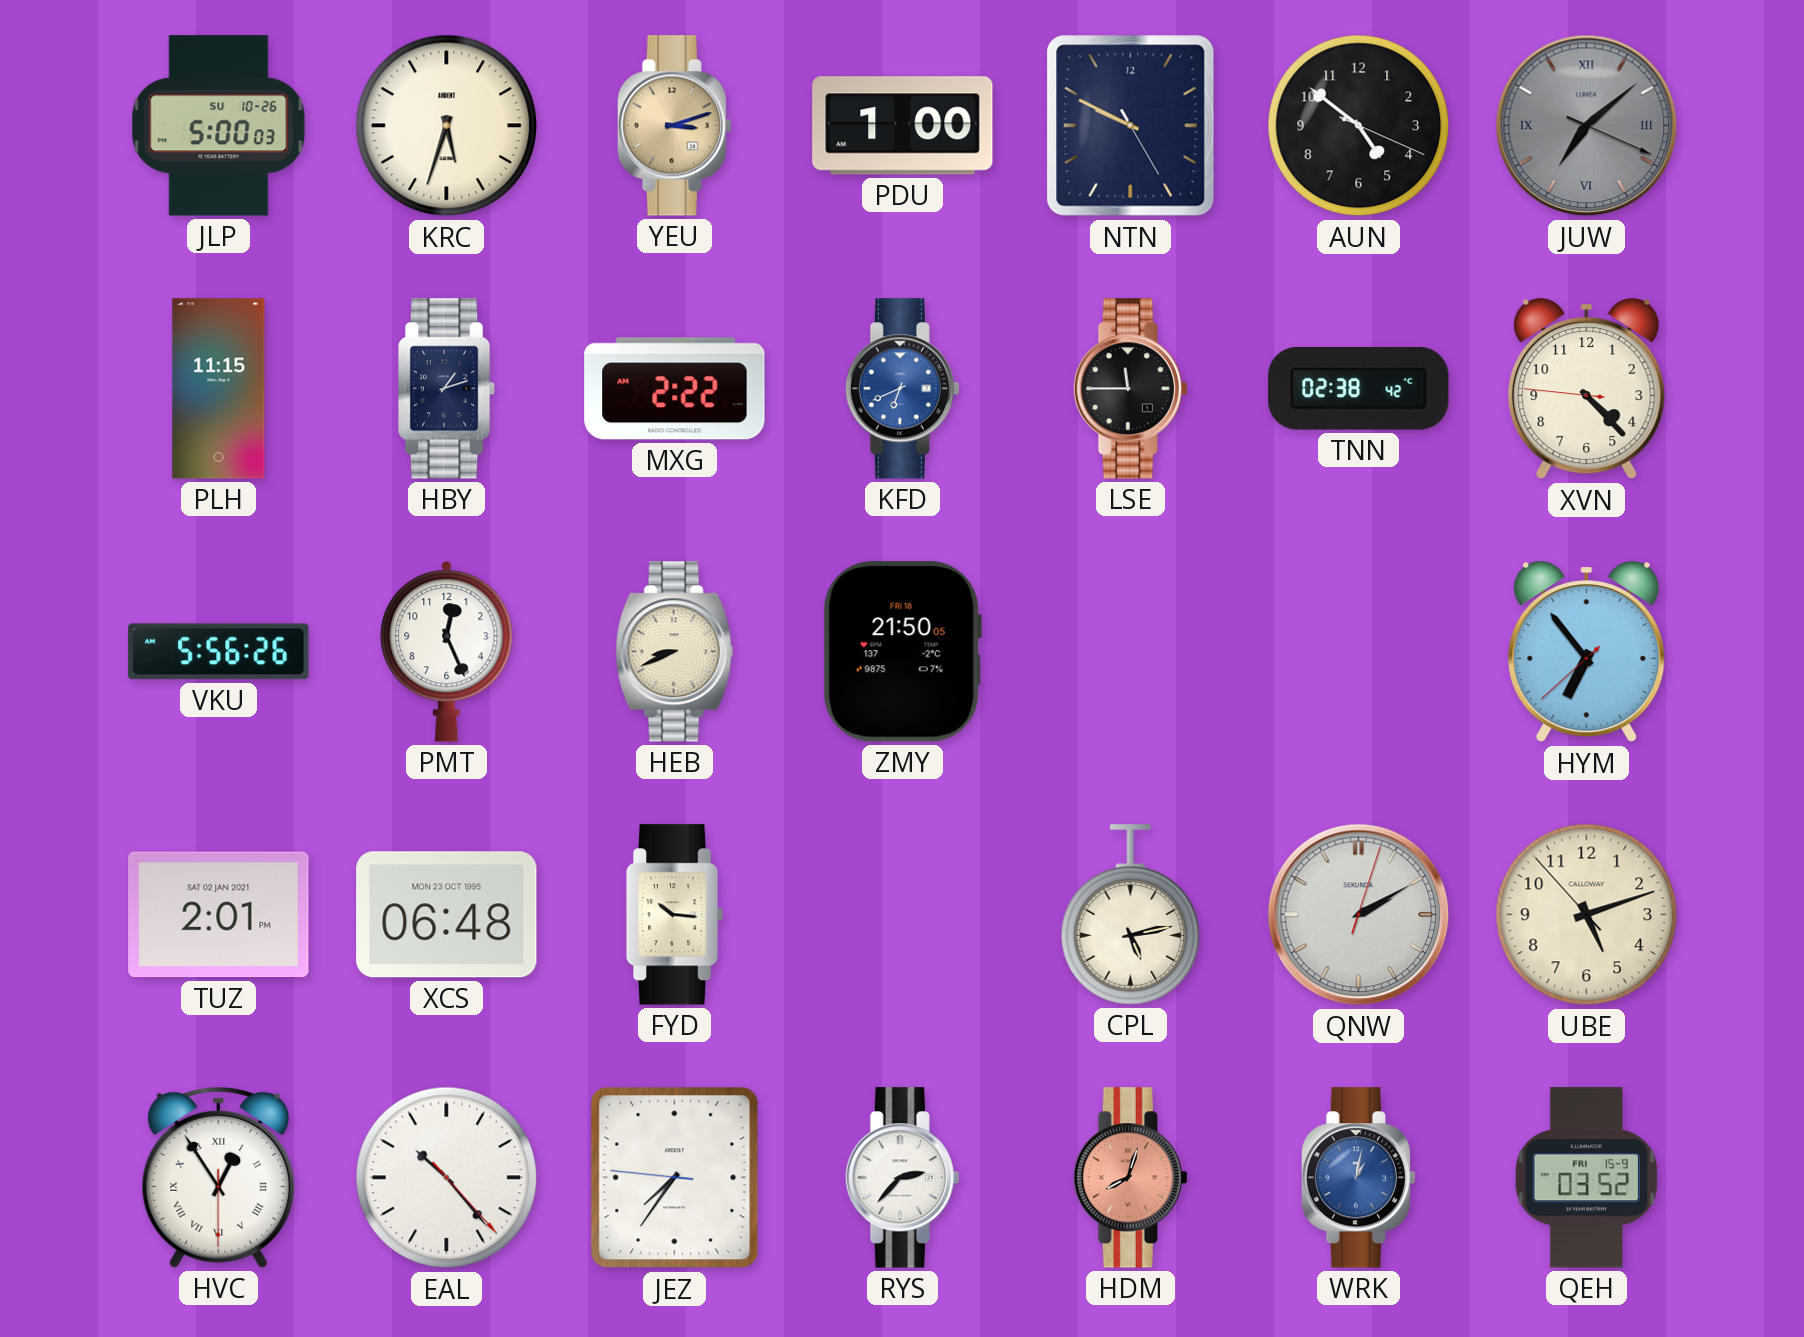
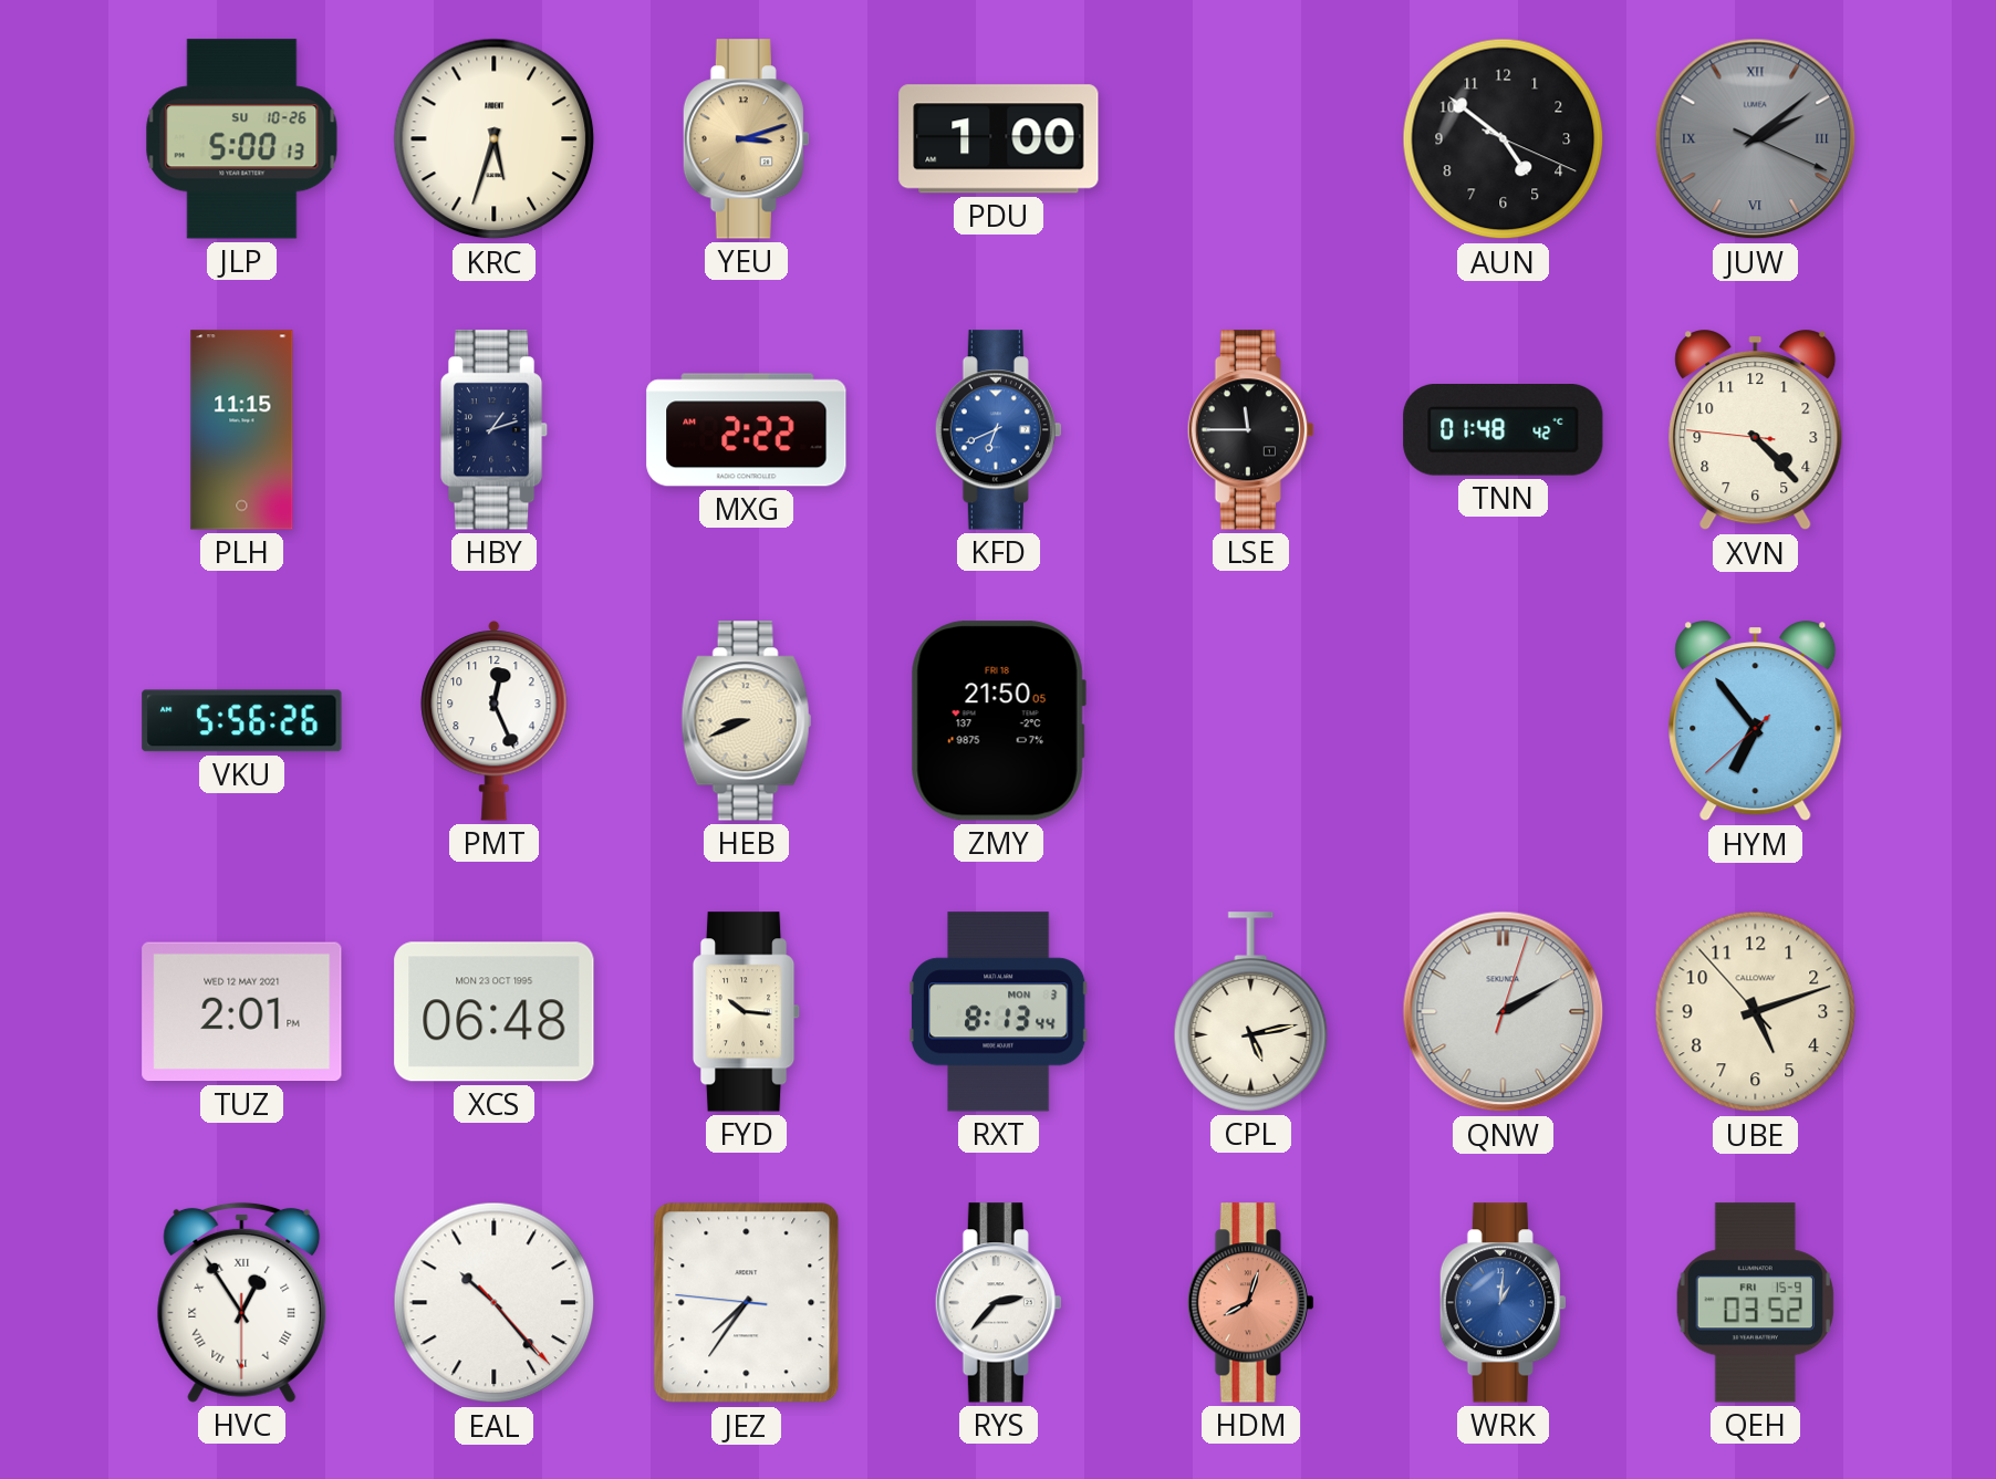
JLP: 5:00:03 -> 5:00:13 (242, 139)
NTN: 9:49 -> none (1131, 126)
JUW: 7:08 -> 2:08 (1756, 139)
TNN: 02:38 -> 01:48 (1504, 430)
TUZ date: SAT 02 JAN 2021 -> WED 12 MAY 2021 (242, 1012)
RXT: none -> 8:13 (998, 1012)
WRK: 1:02 -> 1:01 (1503, 1303)
